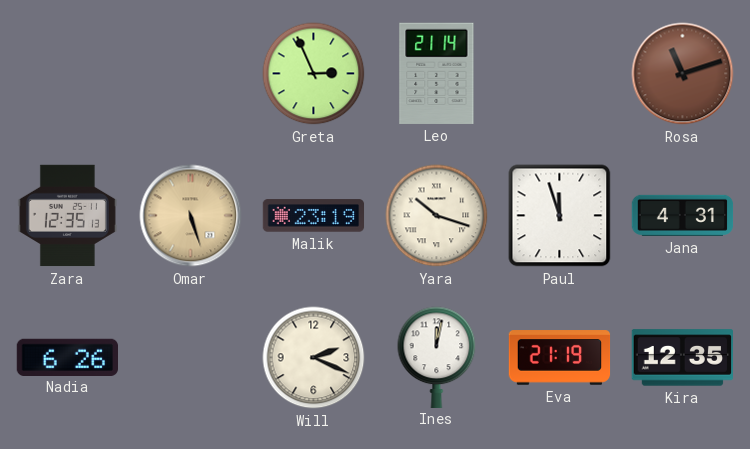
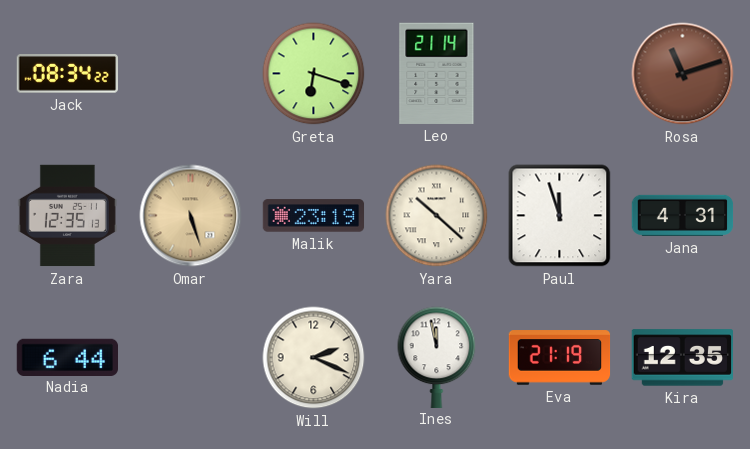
Jack: none -> 08:34 (67, 74)
Greta: 2:56 -> 6:18 (314, 74)
Yara: 10:18 -> 10:22 (437, 216)
Nadia: 6:26 -> 6:44 (67, 357)
Ines: 12:02 -> 11:58 (437, 357)
